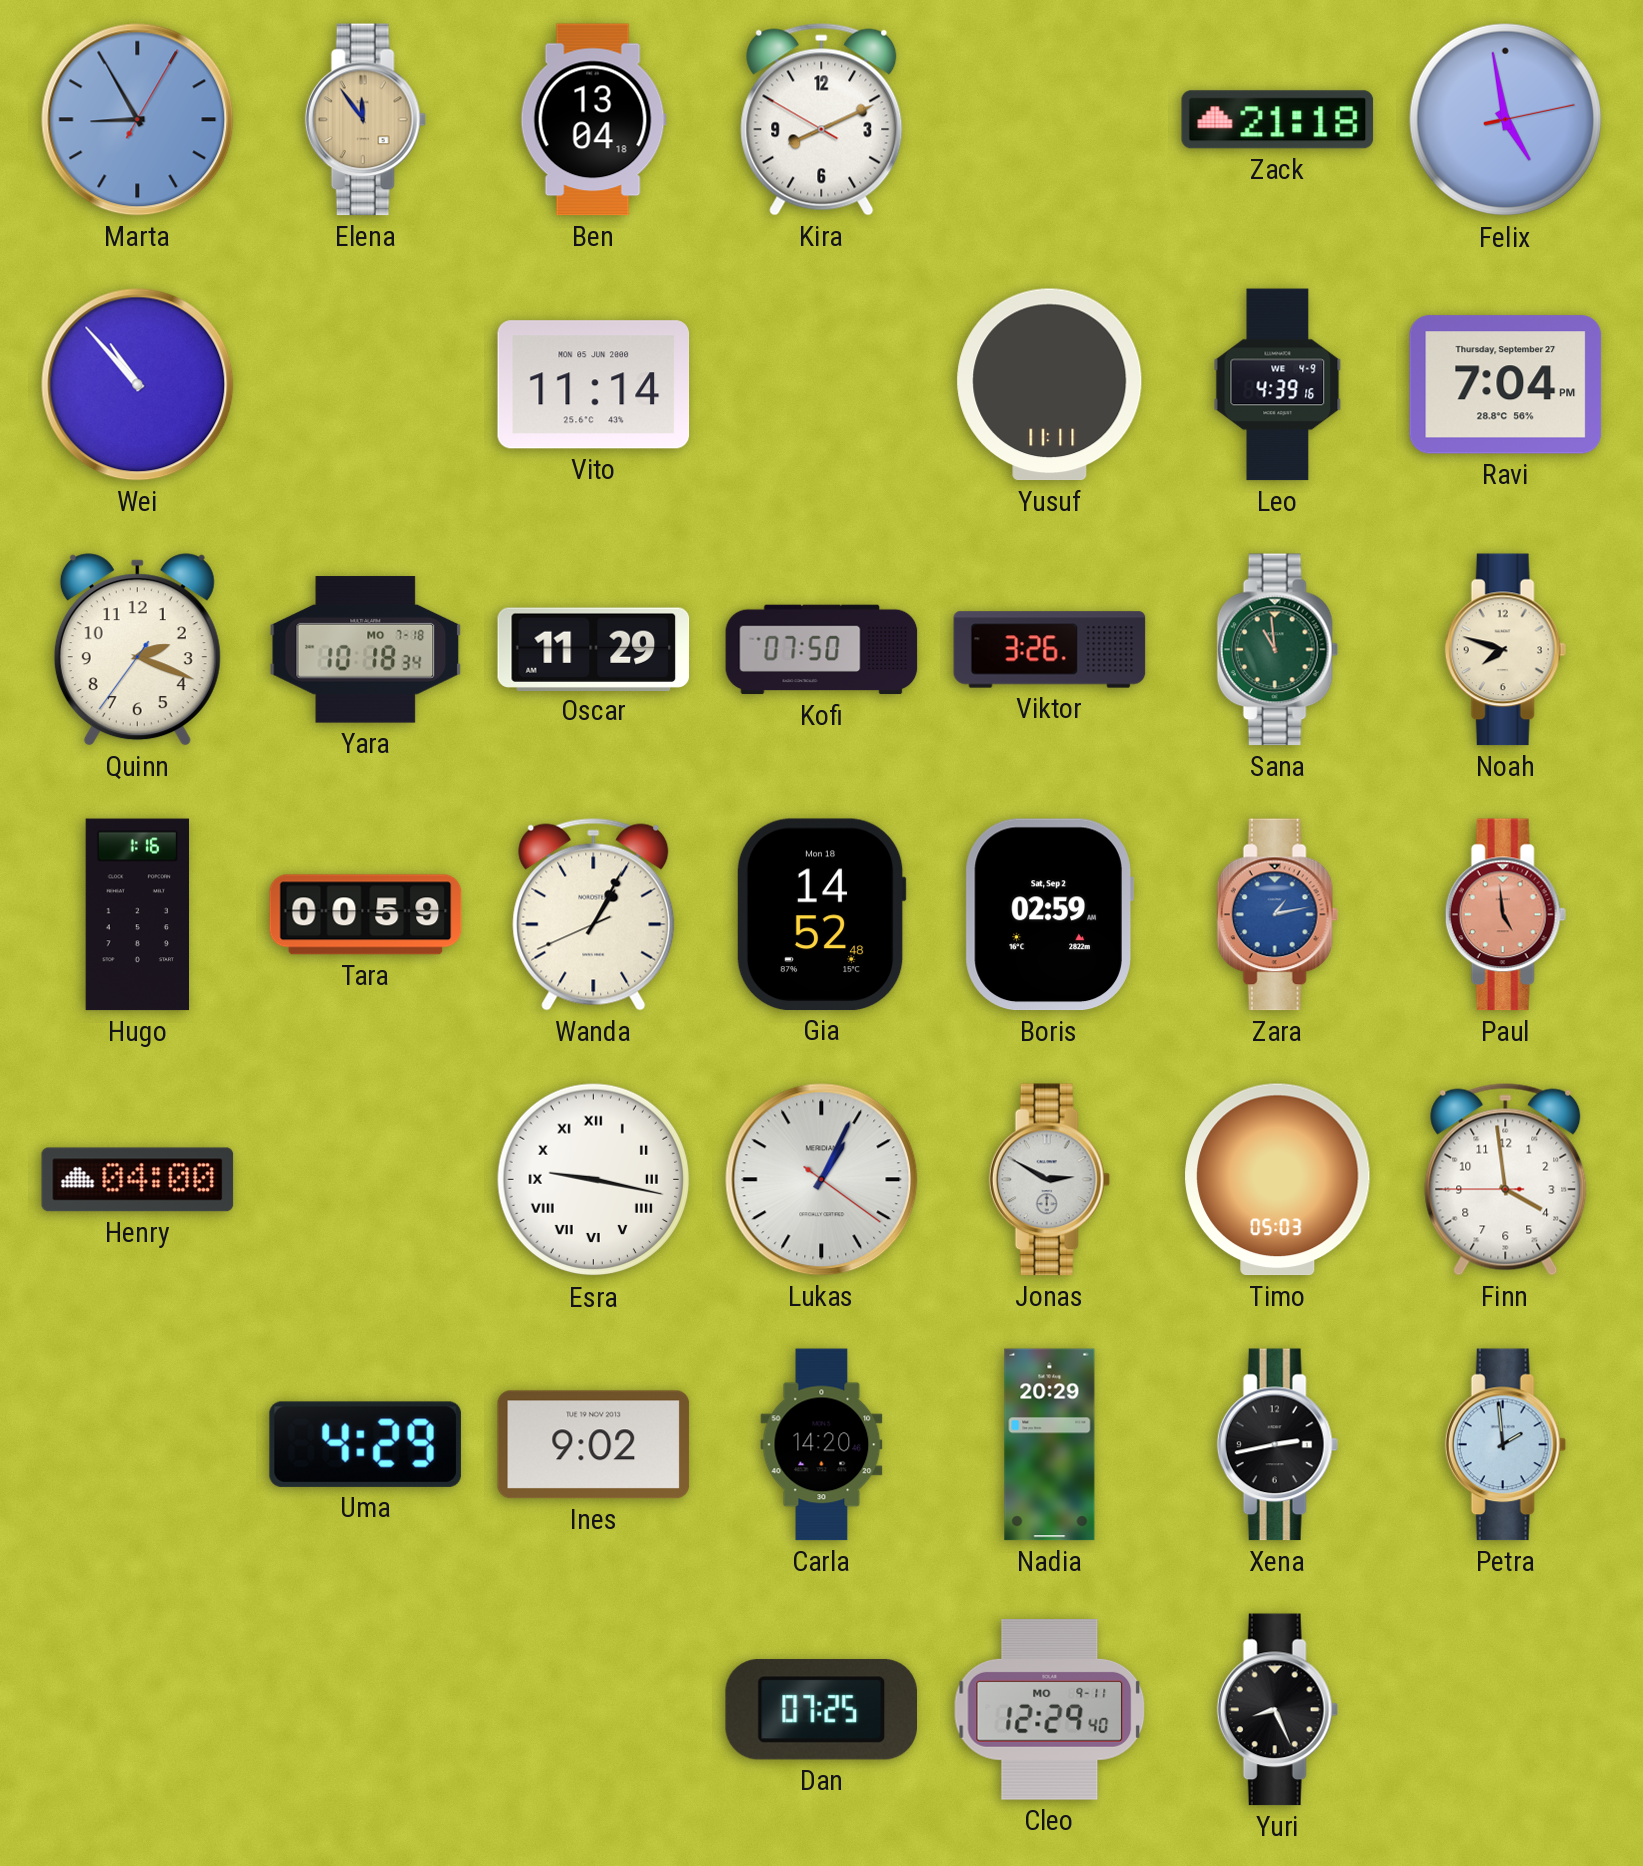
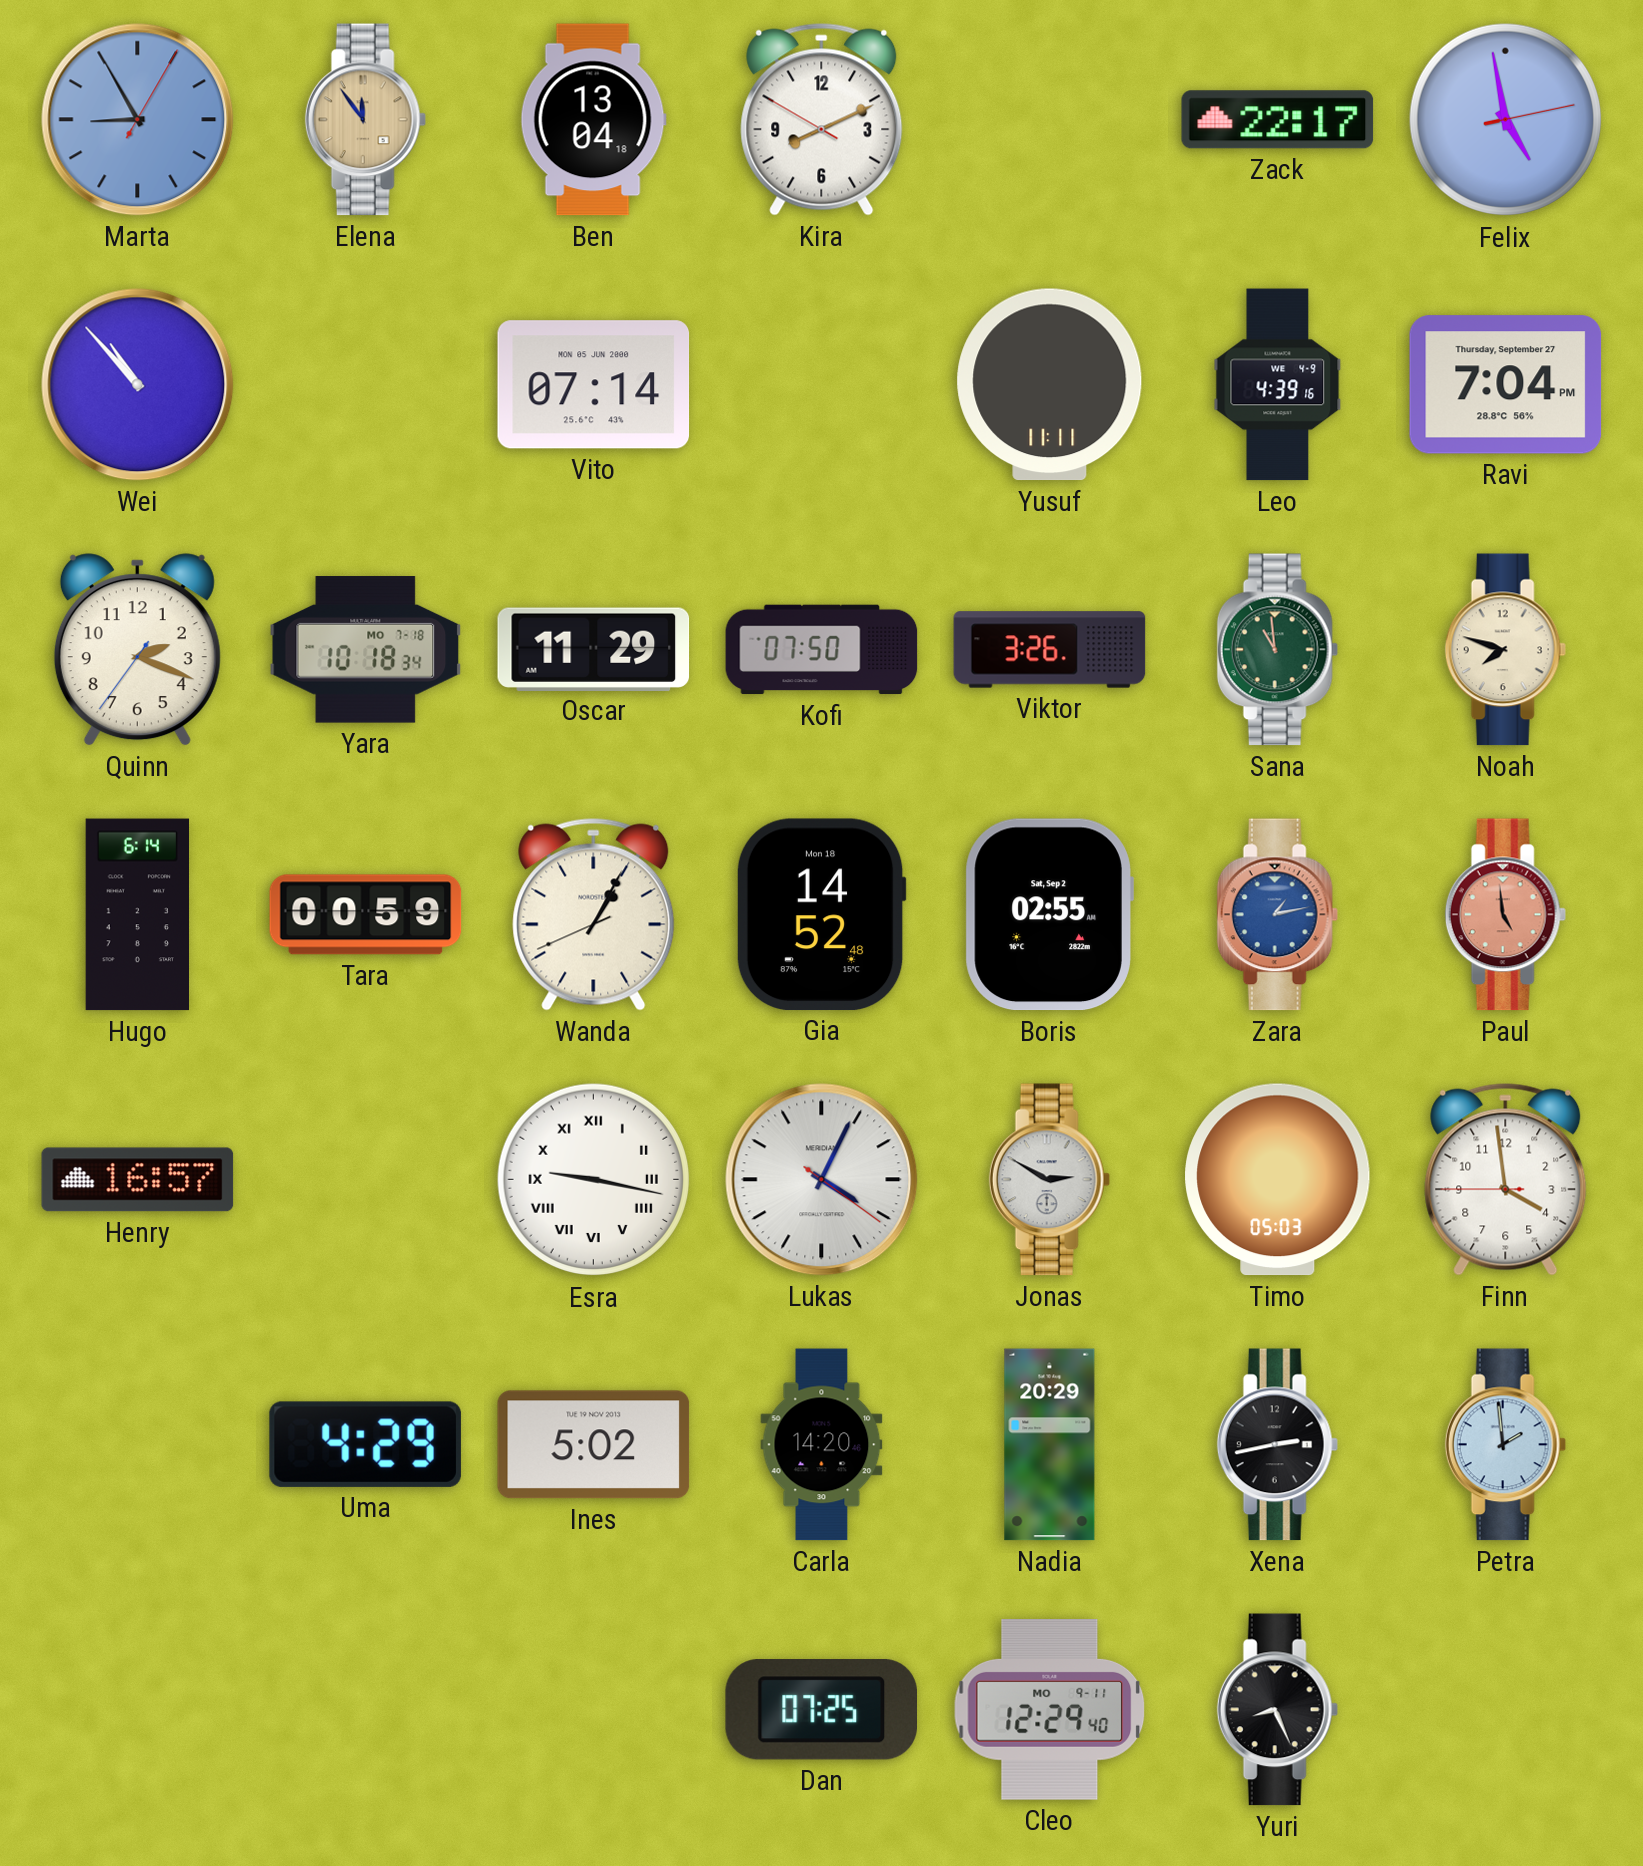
Zack: 21:18 -> 22:17 (1278, 120)
Vito: 11:14 -> 07:14 (594, 385)
Hugo: 1:16 -> 6:14 (137, 915)
Boris: 02:59 -> 02:55 (1049, 915)
Henry: 04:00 -> 16:57 (138, 1180)
Lukas: 1:04 -> 4:04 (822, 1180)
Ines: 9:02 -> 5:02 (594, 1445)
